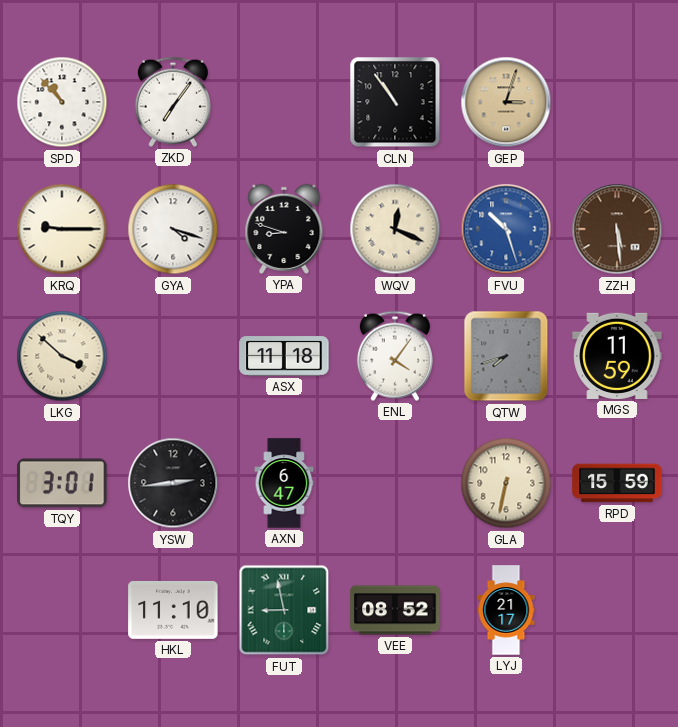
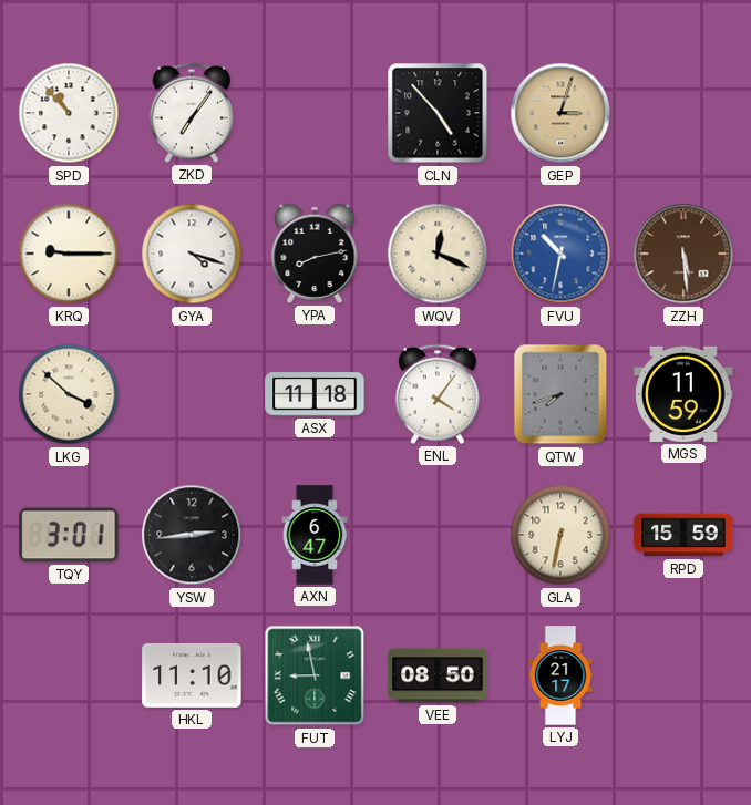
CLN: 10:54 -> 4:53 (438, 113)
YPA: 8:48 -> 8:13 (315, 254)
FVU: 10:27 -> 10:32 (560, 254)
VEE: 08:52 -> 08:50 (438, 675)
